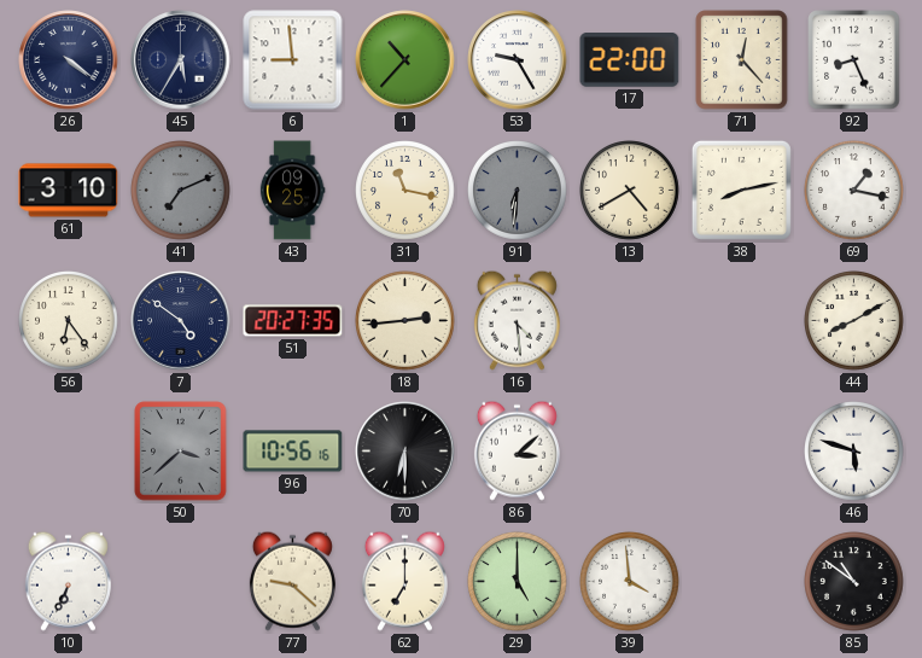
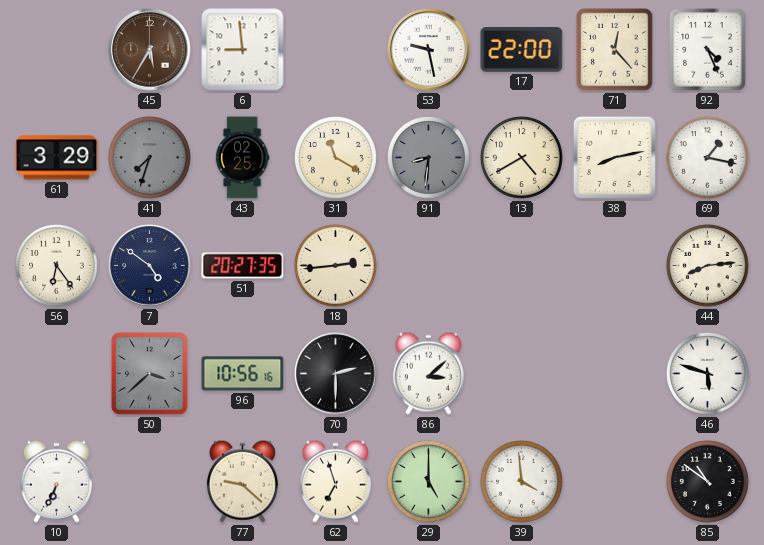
26: 4:21 -> none (69, 60)
45 dial: navy -> brown (150, 50)
1: 10:37 -> none (405, 60)
53: 9:25 -> 9:28 (429, 50)
92: 8:26 -> 4:26 (708, 50)
61: 3:10 -> 3:29 (57, 158)
41: 7:11 -> 7:33 (150, 158)
43: 09:25 -> 02:25 (242, 158)
31: 11:17 -> 11:20 (336, 158)
91: 6:31 -> 8:31 (429, 158)
16: 4:29 -> none (517, 320)
44: 8:10 -> 8:14 (708, 266)
70: 6:30 -> 2:30 (336, 374)
62: 7:00 -> 6:57 (335, 481)
